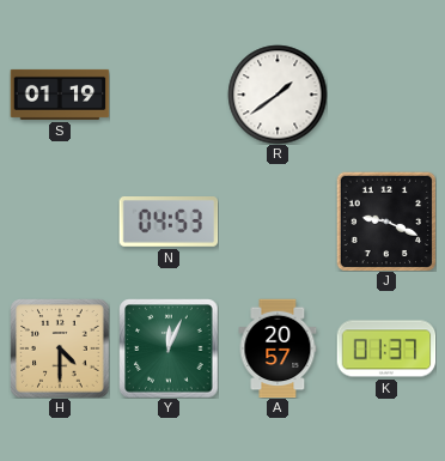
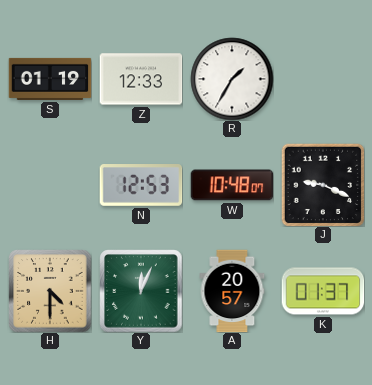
Z: none -> 12:33 (141, 79)
R: 1:39 -> 1:35 (232, 79)
N: 04:53 -> 12:53 (141, 186)
W: none -> 10:48 (232, 185)
